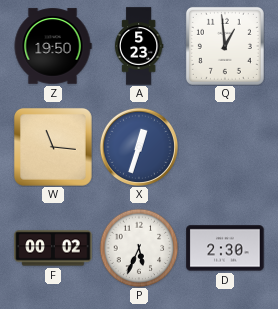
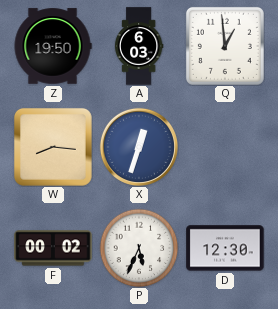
A: 5:23 -> 6:03 (139, 46)
W: 11:16 -> 8:16 (53, 147)
D: 2:30 -> 12:30 (225, 248)
